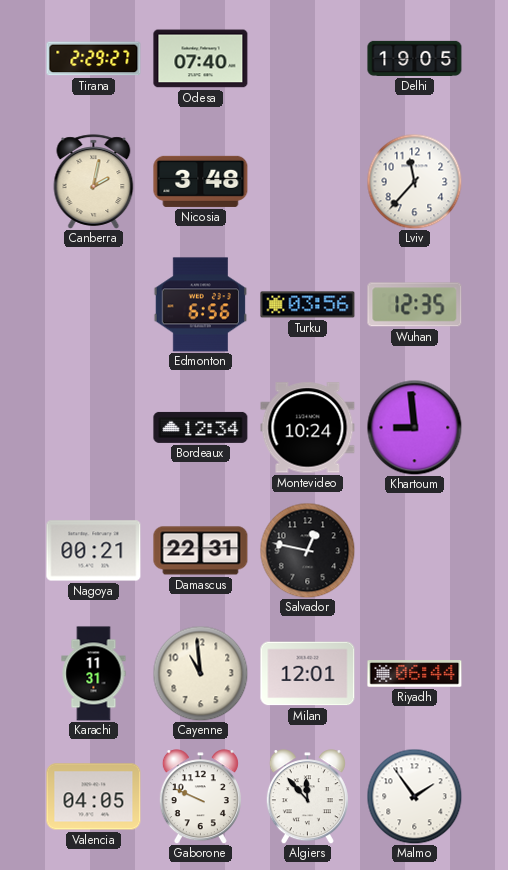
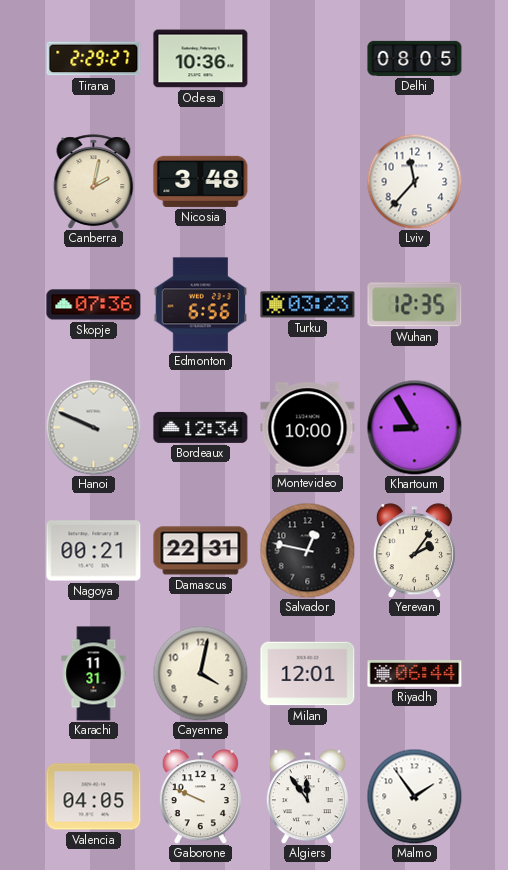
Odesa: 07:40 -> 10:36 (201, 59)
Delhi: 19:05 -> 08:05 (415, 58)
Skopje: none -> 07:36 (94, 305)
Turku: 03:56 -> 03:23 (308, 305)
Hanoi: none -> 9:49 (93, 427)
Montevideo: 10:24 -> 10:00 (308, 428)
Khartoum: 8:59 -> 8:55 (414, 427)
Yerevan: none -> 2:06 (414, 551)
Cayenne: 10:59 -> 4:02 (200, 673)
Algiers: 11:53 -> 11:54 (307, 797)
